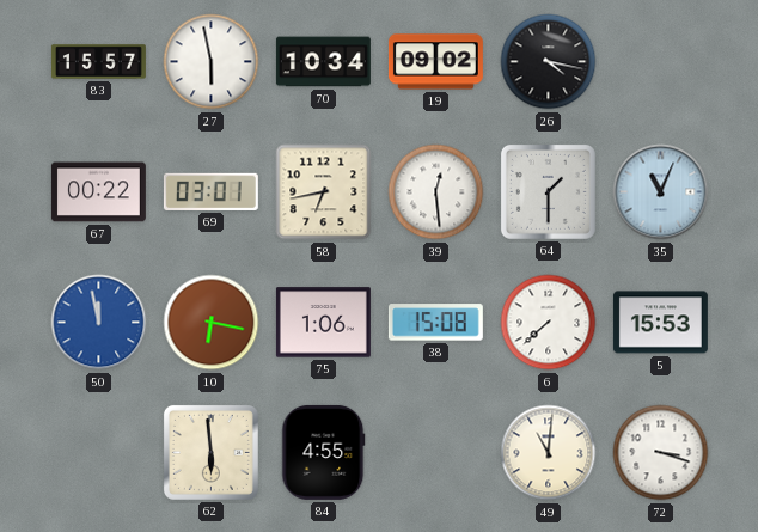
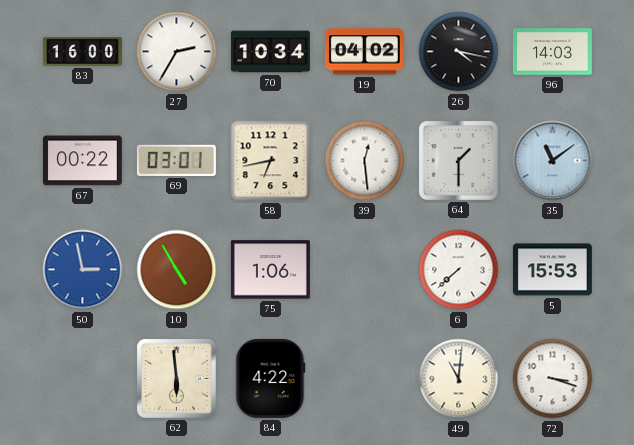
83: 15:57 -> 16:00 (82, 52)
27: 5:58 -> 2:35 (177, 52)
19: 09:02 -> 04:02 (364, 52)
96: none -> 14:03 (552, 52)
35: 11:04 -> 11:09 (553, 161)
50: 11:58 -> 2:58 (83, 270)
10: 6:17 -> 4:55 (177, 270)
38: 15:08 -> none (435, 323)
84: 4:55 -> 4:22 (271, 378)
